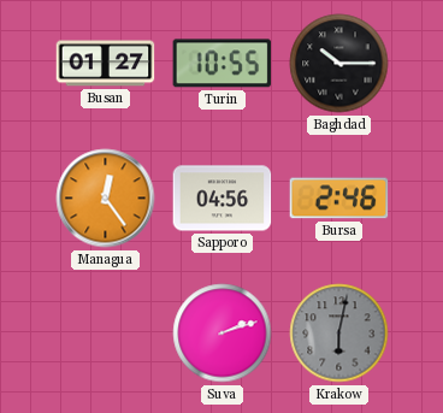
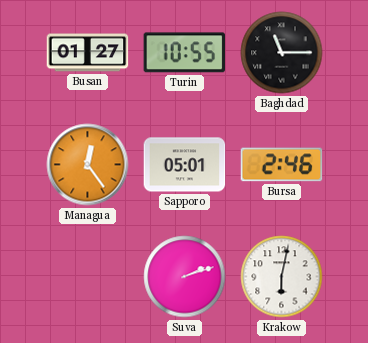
Baghdad: 10:15 -> 11:15 (282, 53)
Sapporo: 04:56 -> 05:01 (185, 165)
Krakow dial: grey -> white (282, 277)
